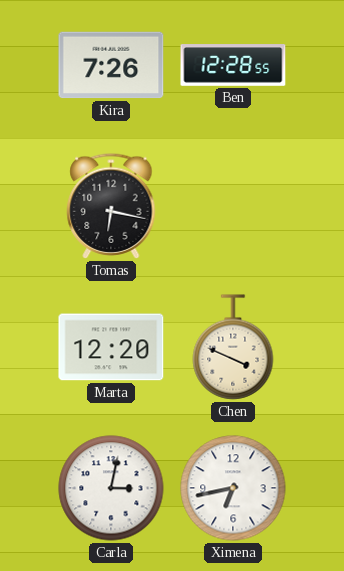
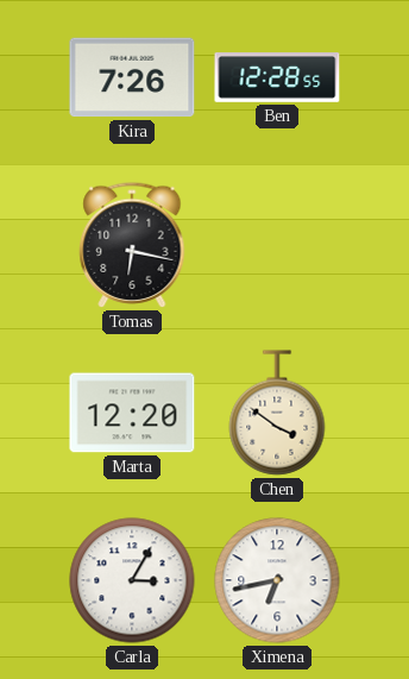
Chen: 3:49 -> 3:51 (277, 413)
Carla: 3:02 -> 3:05 (132, 580)
